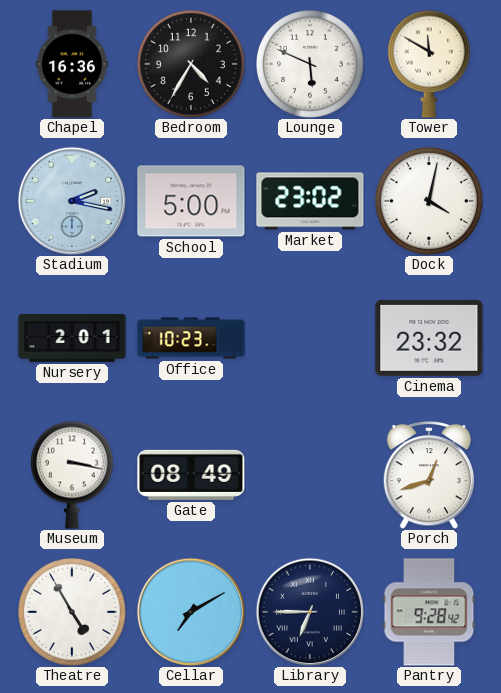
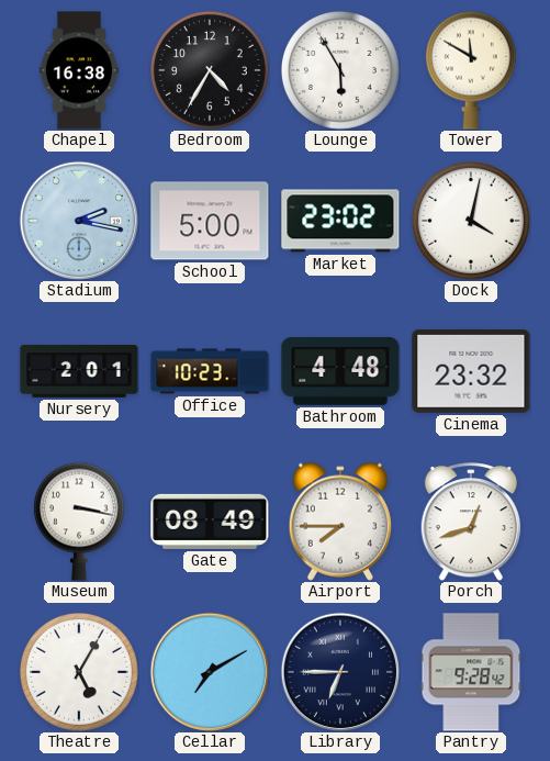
Chapel: 16:36 -> 16:38 (79, 70)
Lounge: 5:49 -> 5:55 (340, 70)
Bathroom: none -> 4:48 (340, 371)
Airport: none -> 7:45 (340, 522)
Theatre: 4:55 -> 5:05 (79, 672)
